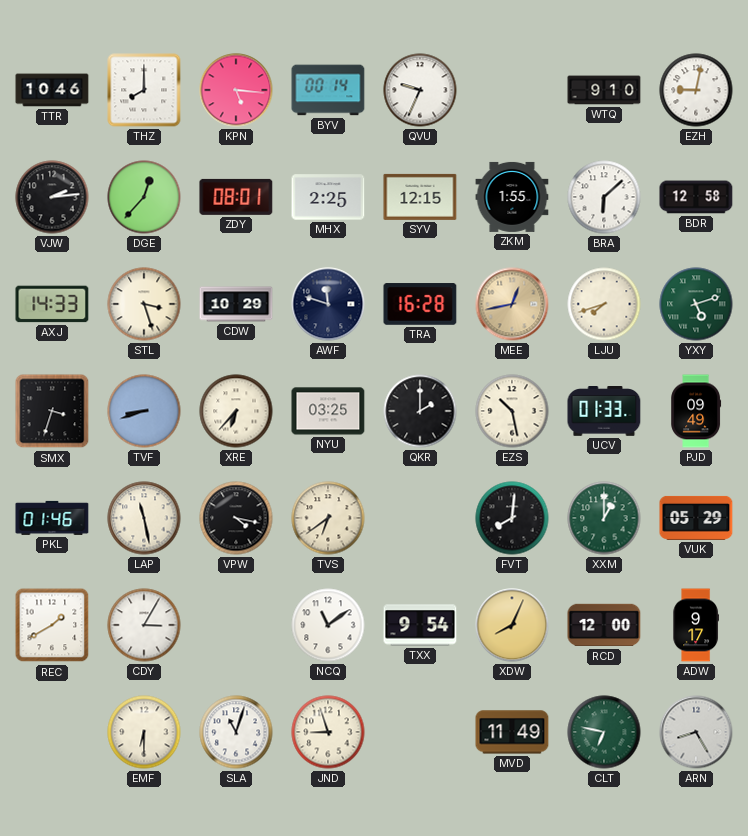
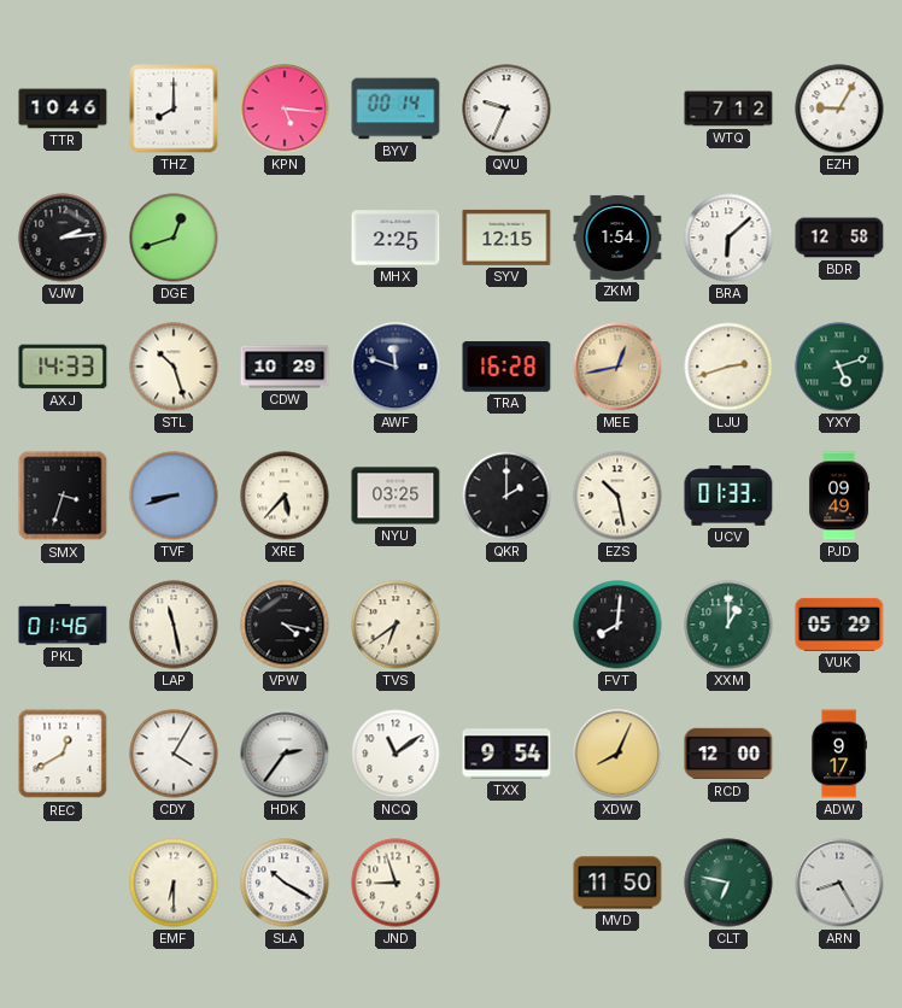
WTQ: 9:10 -> 7:12 (728, 109)
EZH: 9:02 -> 9:05 (839, 109)
DGE: 12:37 -> 12:42 (174, 238)
ZDY: 08:01 -> none (236, 197)
ZKM: 1:55 -> 1:54 (617, 238)
STL: 3:27 -> 10:27 (174, 367)
LJU: 7:42 -> 2:42 (728, 367)
XRE: 6:37 -> 5:37 (285, 496)
REC: 1:40 -> 12:40 (63, 754)
CDY: 3:05 -> 4:05 (174, 754)
HDK: none -> 2:36 (285, 754)
SLA: 11:03 -> 10:20 (285, 883)
MVD: 11:49 -> 11:50 (617, 883)
